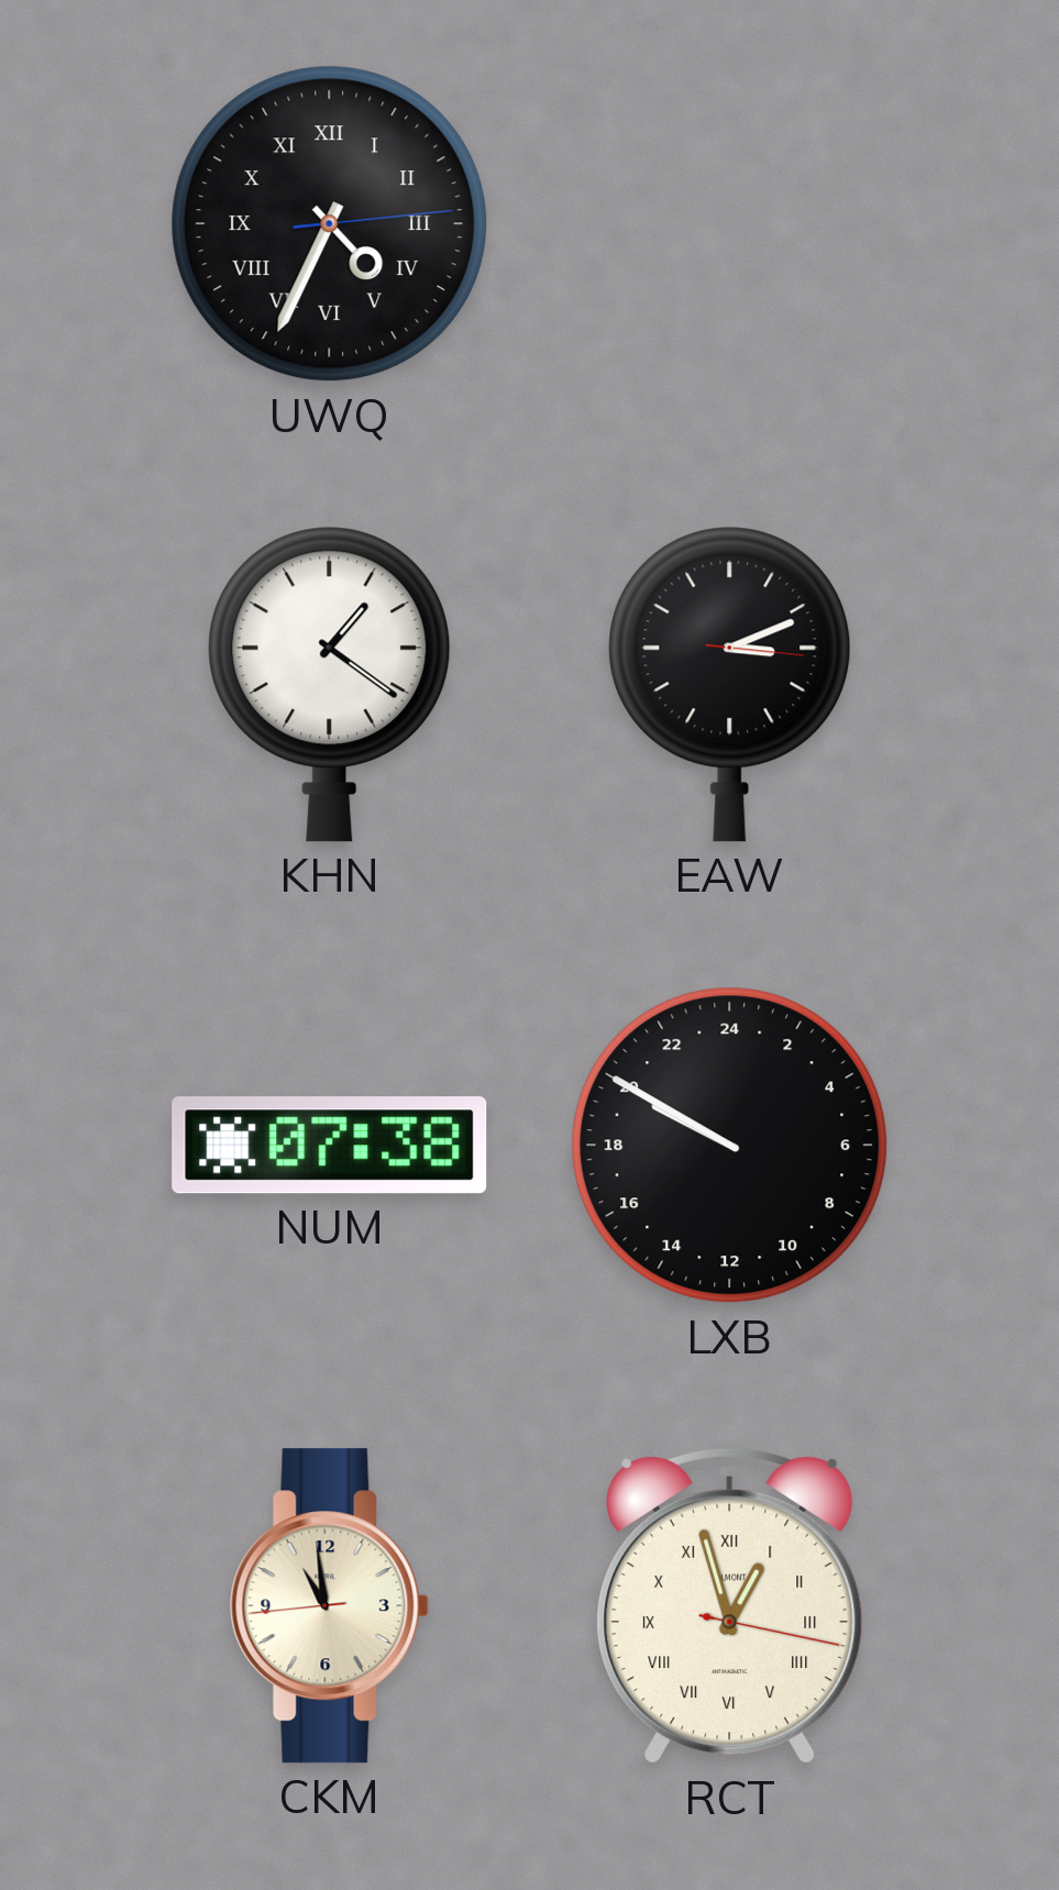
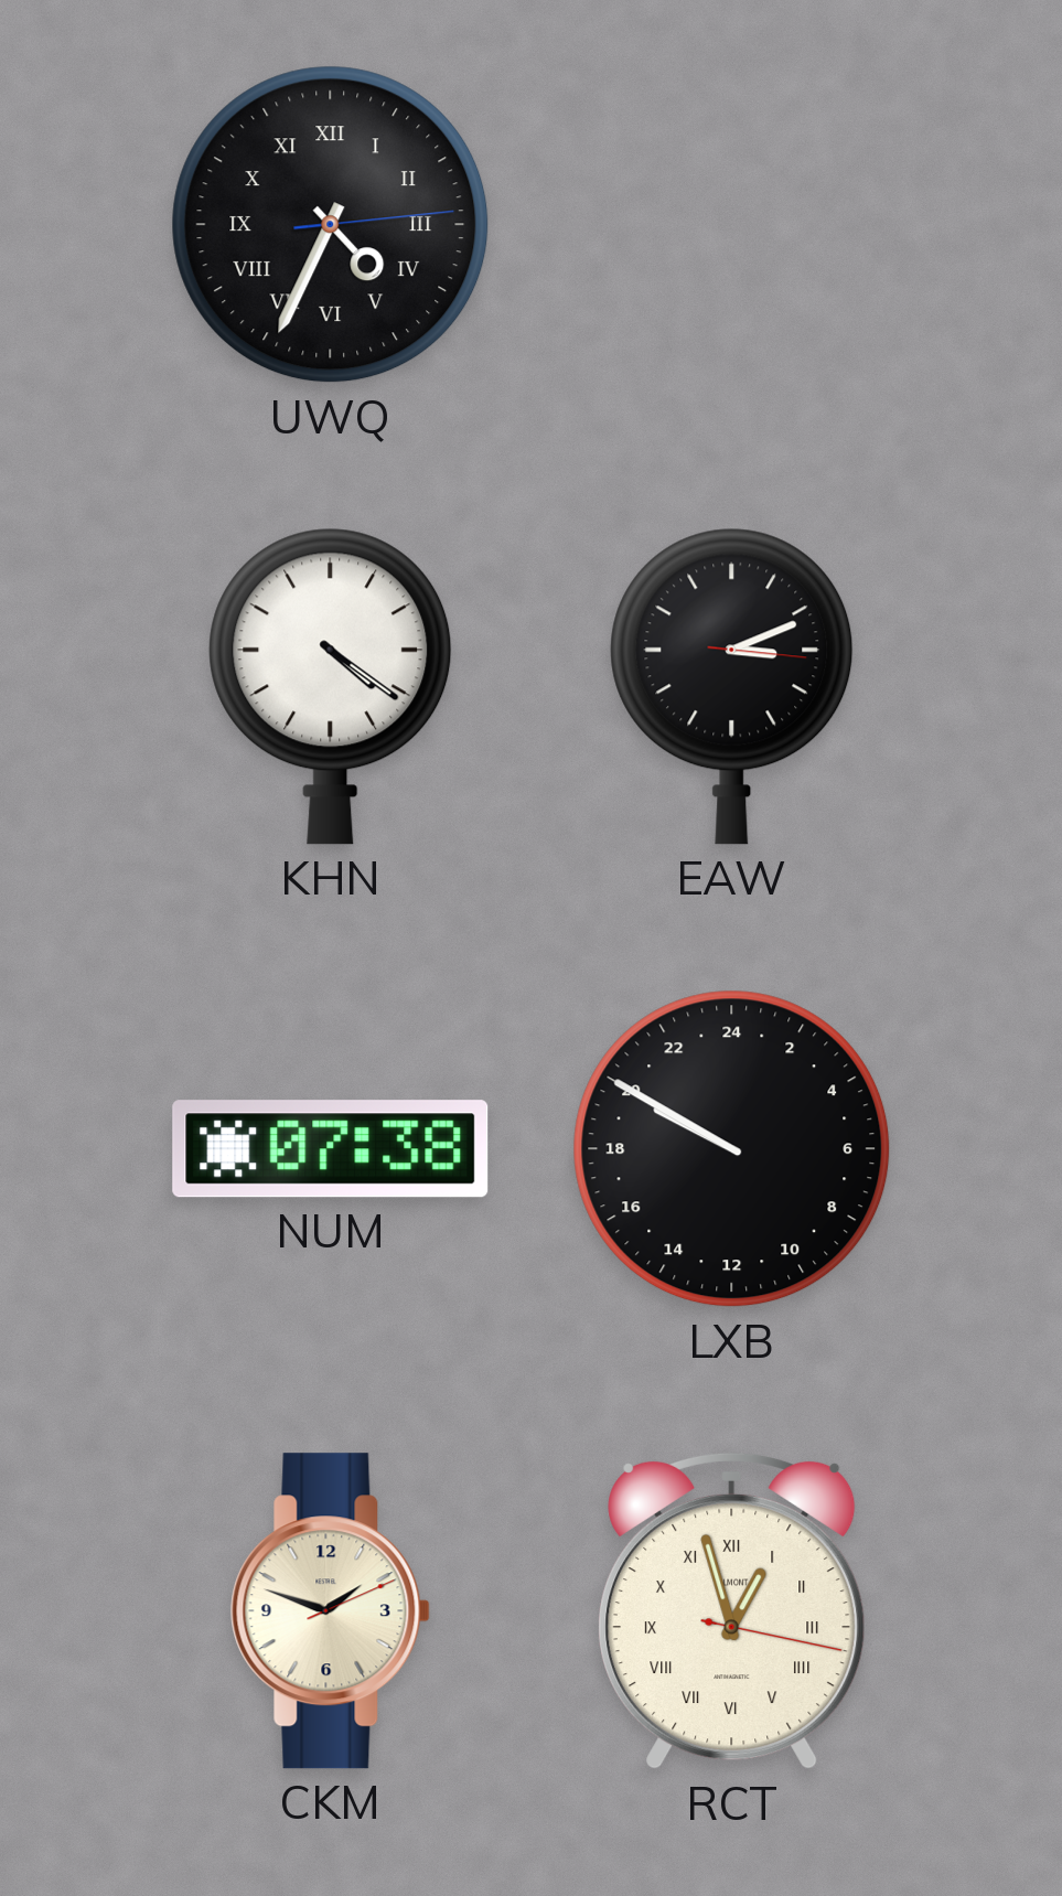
KHN: 1:21 -> 4:21 (331, 686)
CKM: 10:58 -> 1:48 (330, 1611)
